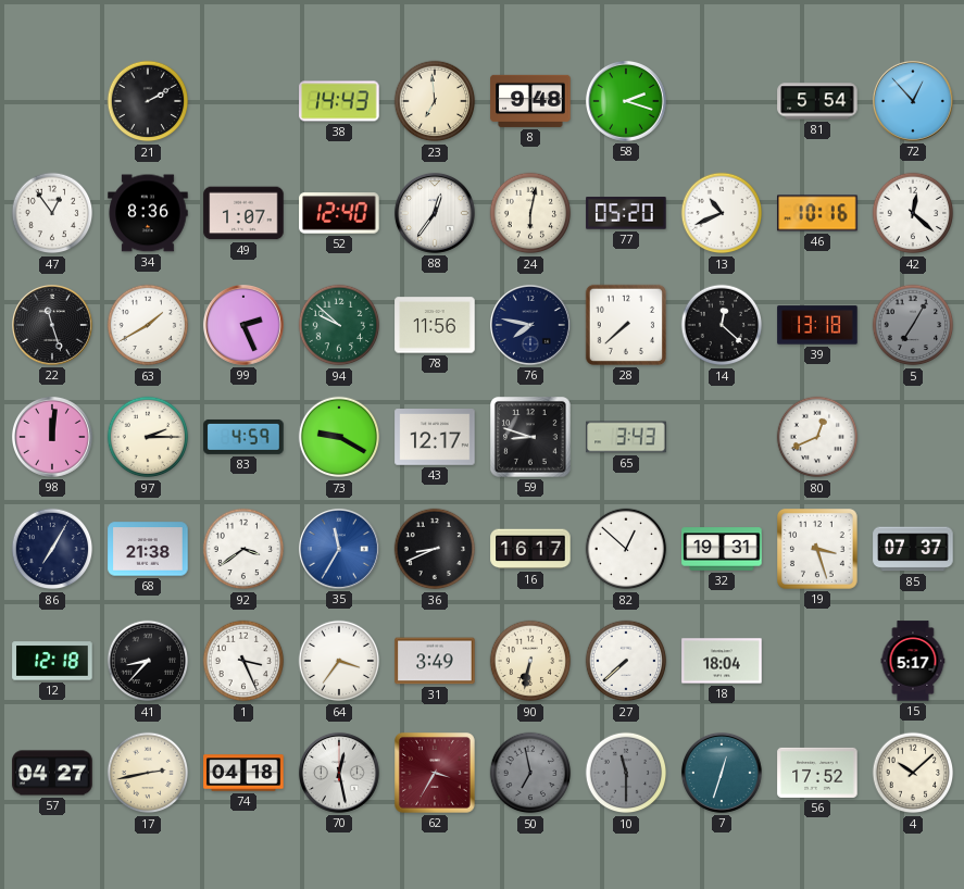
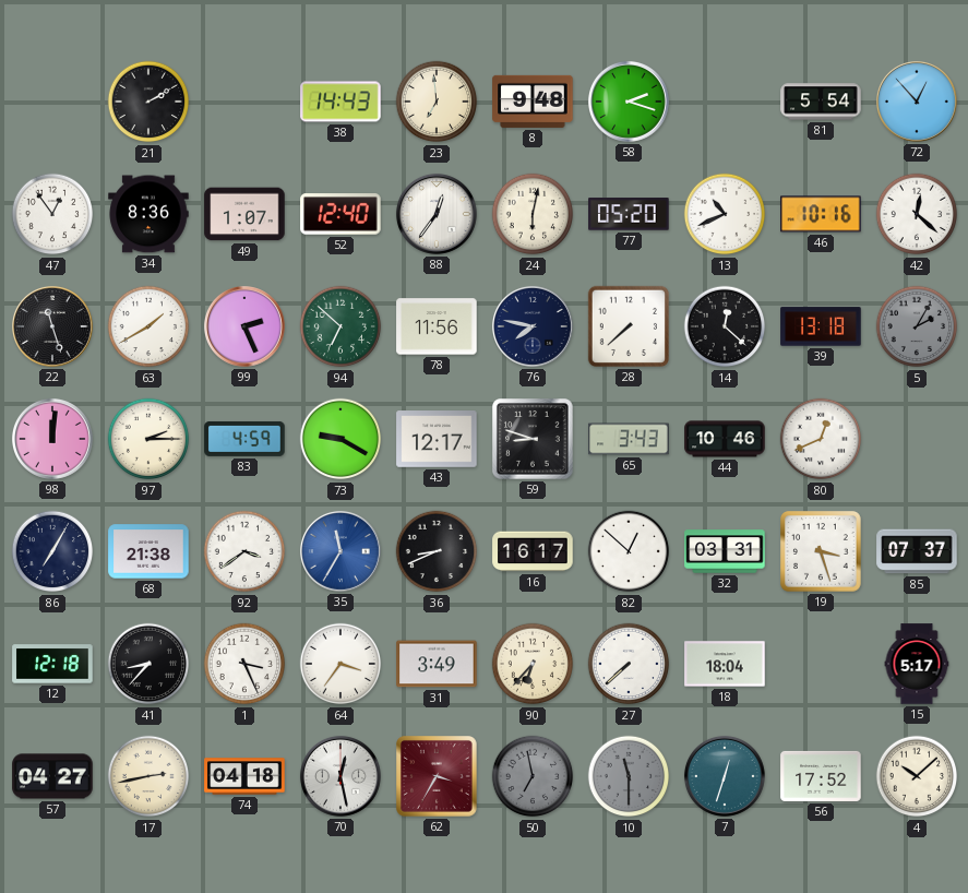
94: 9:52 -> 6:52 (340, 326)
5: 7:05 -> 2:05 (917, 326)
44: none -> 10:46 (725, 439)
32: 19:31 -> 03:31 (725, 551)
90: 6:32 -> 6:37 (533, 664)
